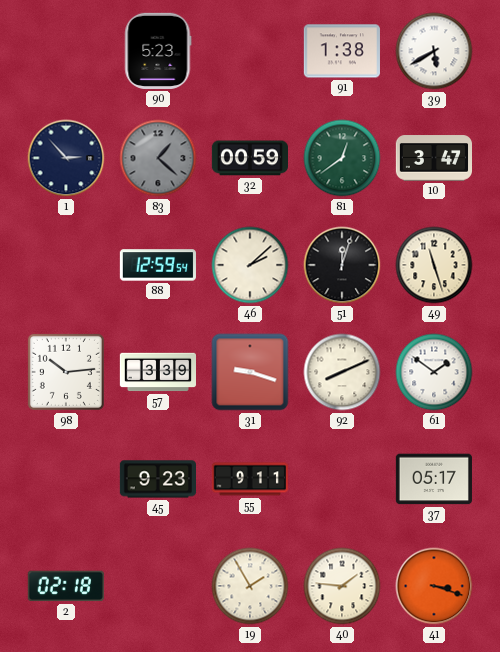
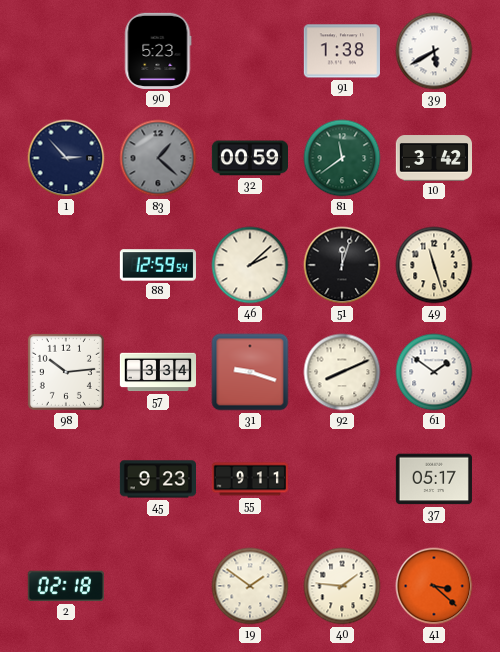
81: 12:39 -> 11:39 (342, 158)
10: 3:47 -> 3:42 (433, 158)
57: 3:39 -> 3:34 (157, 372)
19: 1:55 -> 1:51 (250, 586)
41: 3:18 -> 3:22 (434, 586)
